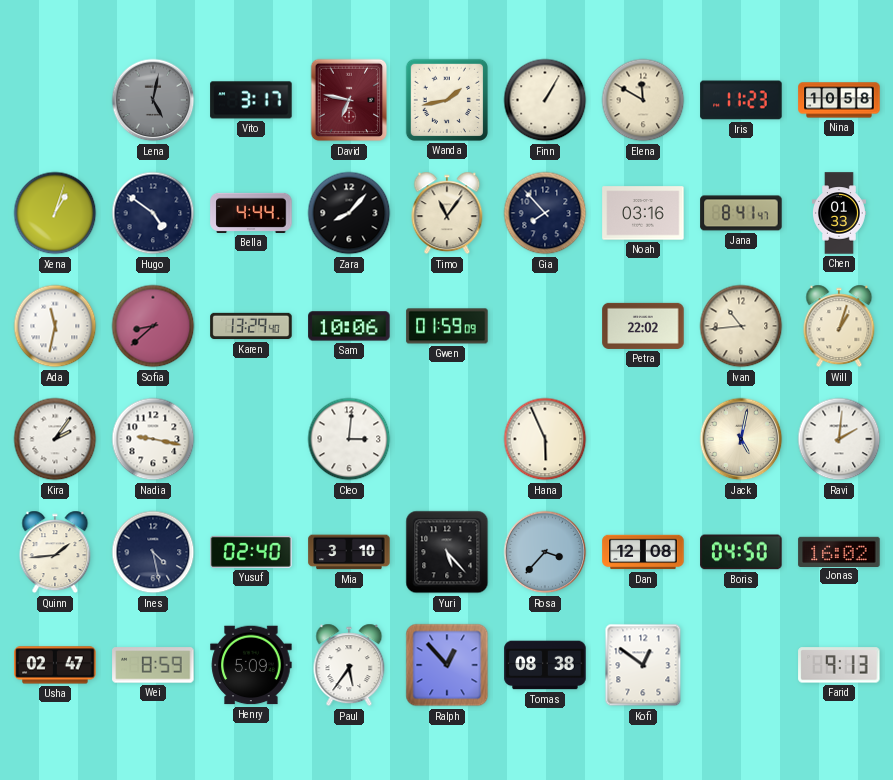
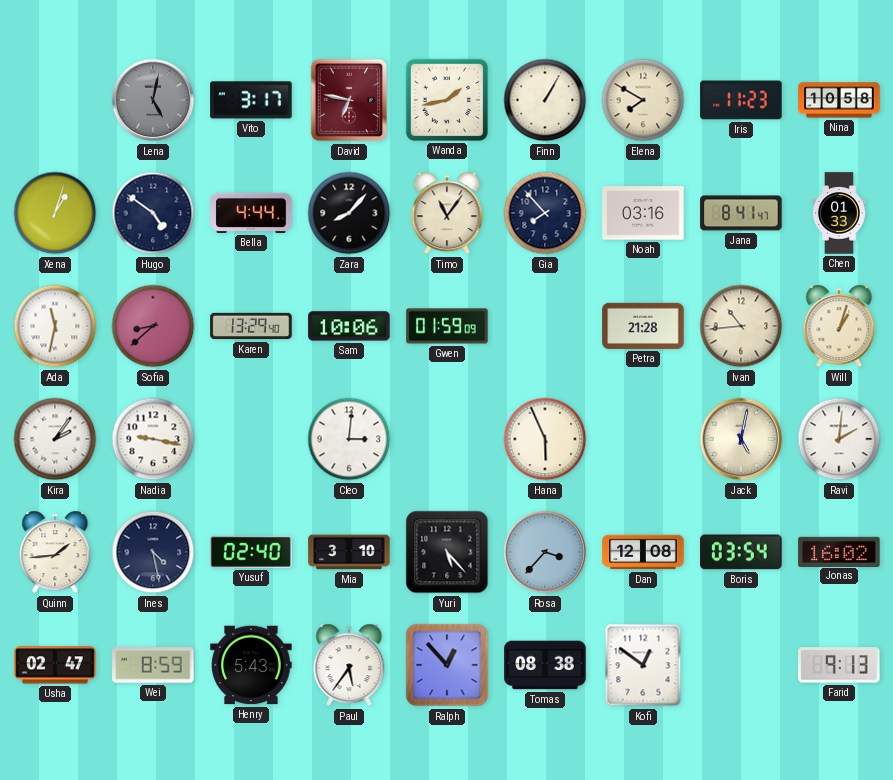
Elena: 11:50 -> 7:50 (643, 100)
Petra: 22:02 -> 21:28 (643, 326)
Boris: 04:50 -> 03:54 (741, 552)
Henry: 5:09 -> 5:43 (251, 665)
